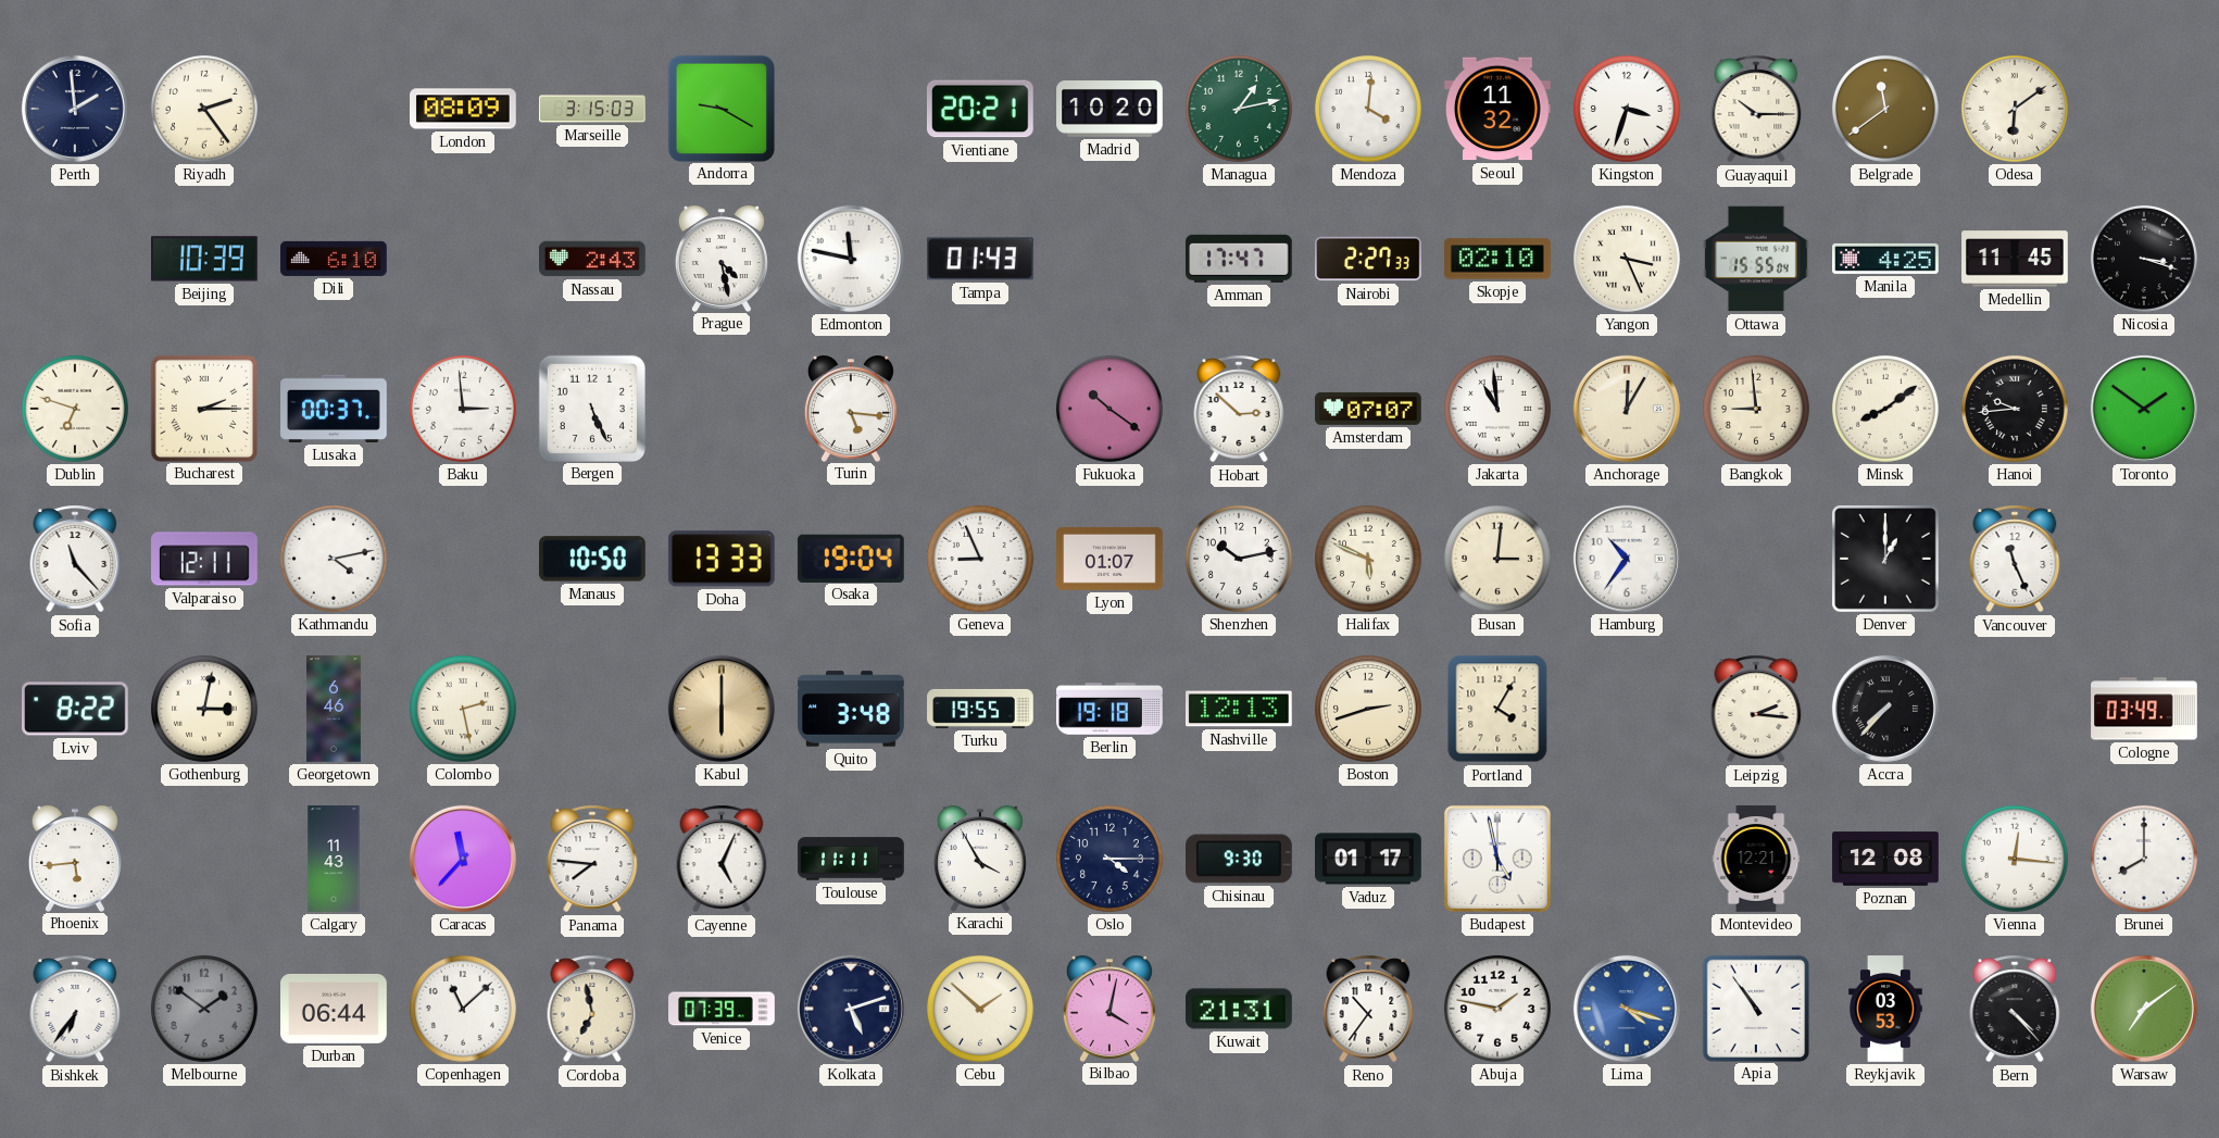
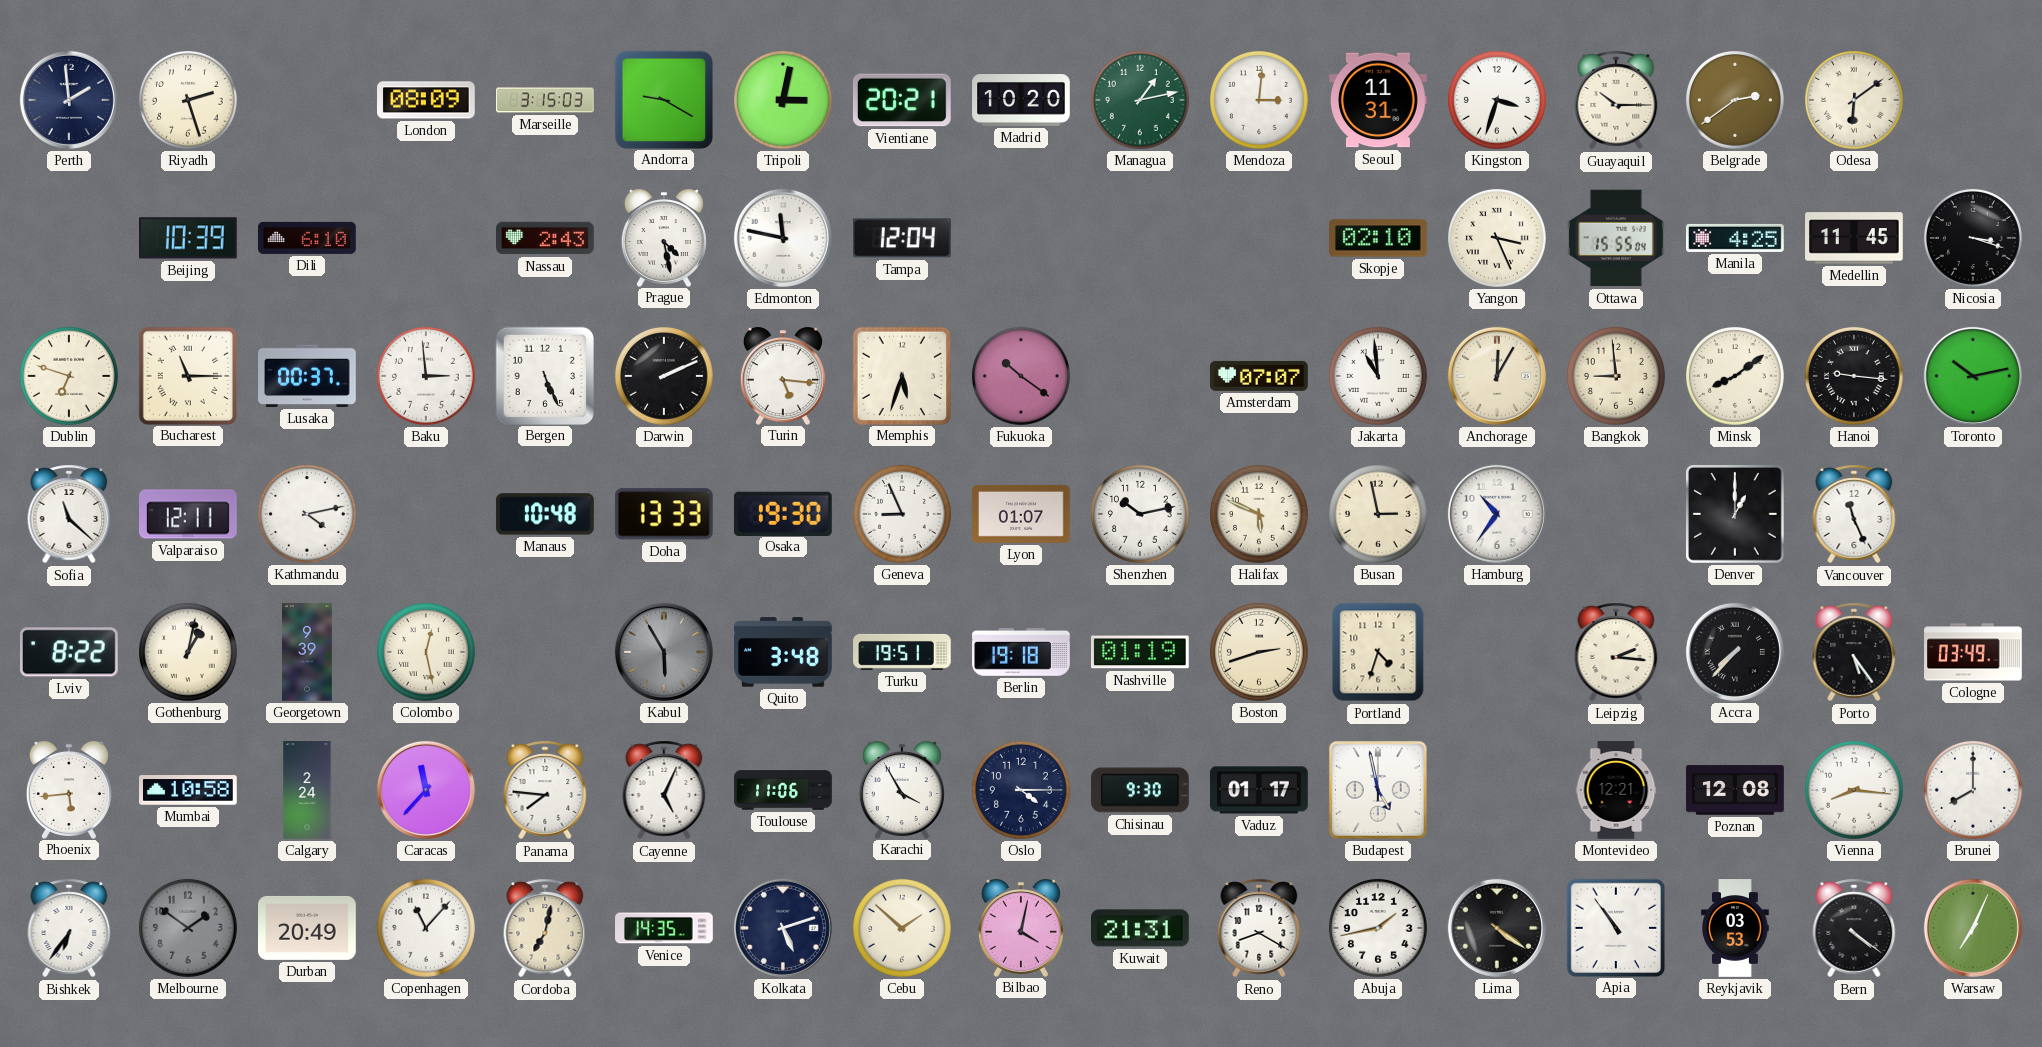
Riyadh: 2:24 -> 2:27 (188, 100)
Tripoli: none -> 3:02 (783, 100)
Mendoza: 4:01 -> 3:01 (1259, 100)
Seoul: 11:32 -> 11:31 (1379, 100)
Belgrade: 11:39 -> 2:39 (1735, 100)
Tampa: 01:43 -> 12:04 (902, 238)
Amman: 17:47 -> none (1239, 259)
Nairobi: 2:27 -> none (1369, 259)
Bucharest: 2:15 -> 11:15 (187, 375)
Darwin: none -> 2:11 (664, 376)
Memphis: none -> 5:33 (901, 375)
Hobart: 2:52 -> none (1239, 409)
Hanoi: 9:44 -> 9:16 (1854, 376)
Toronto: 1:51 -> 10:13 (1973, 376)
Sofia: 11:23 -> 11:22 (69, 514)
Manaus: 10:50 -> 10:48 (546, 514)
Osaka: 19:04 -> 19:30 (783, 513)
Busan: 3:01 -> 2:58 (1378, 514)
Gothenburg: 3:02 -> 1:02 (188, 652)
Georgetown: 6:46 -> 9:39 (307, 652)
Colombo: 2:28 -> 12:28 (426, 652)
Kabul: 6:00 -> 5:55 (664, 652)
Kabul dial: champagne -> grey (664, 652)
Turku: 19:55 -> 19:51 (902, 652)
Nashville: 12:13 -> 01:19 (1141, 652)
Portland: 4:05 -> 4:33 (1378, 652)
Porto: none -> 5:24 (1854, 652)
Mumbai: none -> 10:58 (189, 790)
Calgary: 11:43 -> 2:24 (307, 790)
Toulouse: 11:11 -> 11:06 (783, 790)
Vienna: 12:16 -> 8:16 (1854, 790)
Durban: 06:44 -> 20:49 (308, 928)
Copenhagen: 11:08 -> 11:07 (426, 928)
Cordoba: 6:58 -> 7:02 (545, 928)
Venice: 07:39 -> 14:35 (664, 928)
Reno: 10:36 -> 8:20 (1259, 928)
Abuja: 1:47 -> 1:43 (1378, 928)
Lima: 4:18 -> 4:21 (1497, 928)
Lima dial: blue -> black (1497, 928)
Bern: 4:23 -> 4:21 (1854, 928)
Warsaw: 7:09 -> 7:04 (1973, 928)
